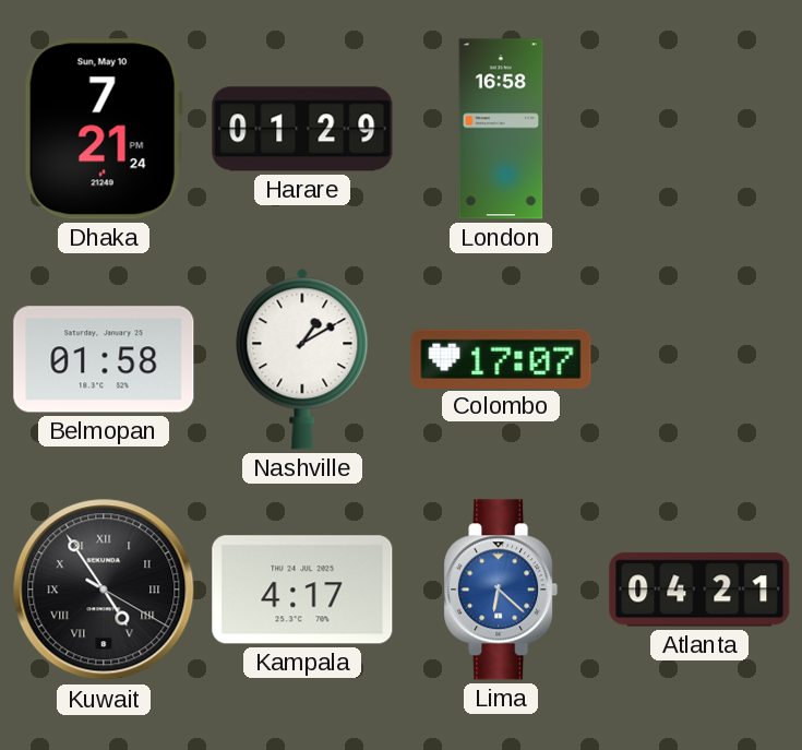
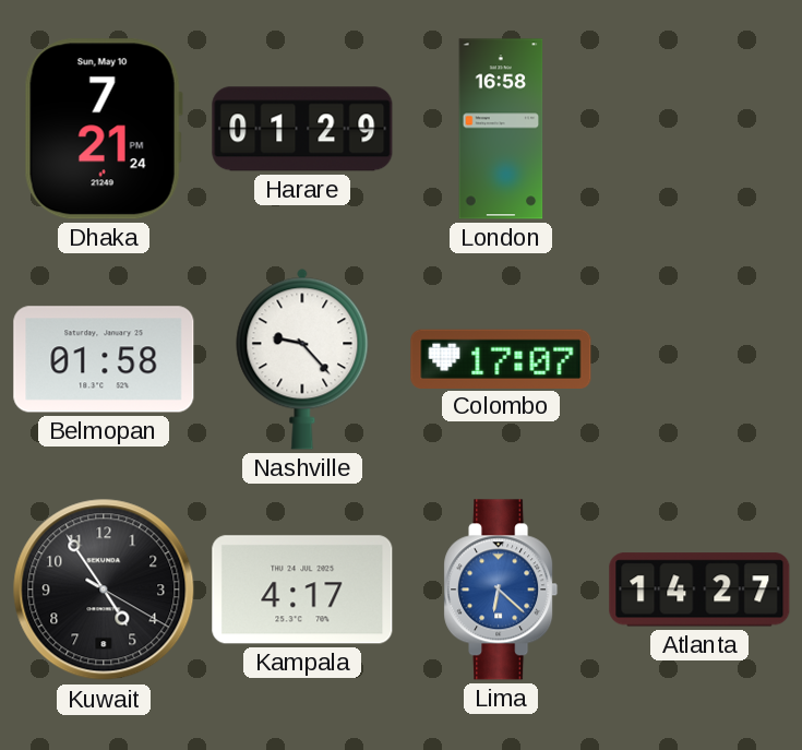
Nashville: 1:10 -> 9:23 (302, 359)
Kuwait numerals: Roman -> Arabic (104, 590)
Atlanta: 04:21 -> 14:27 (699, 590)
